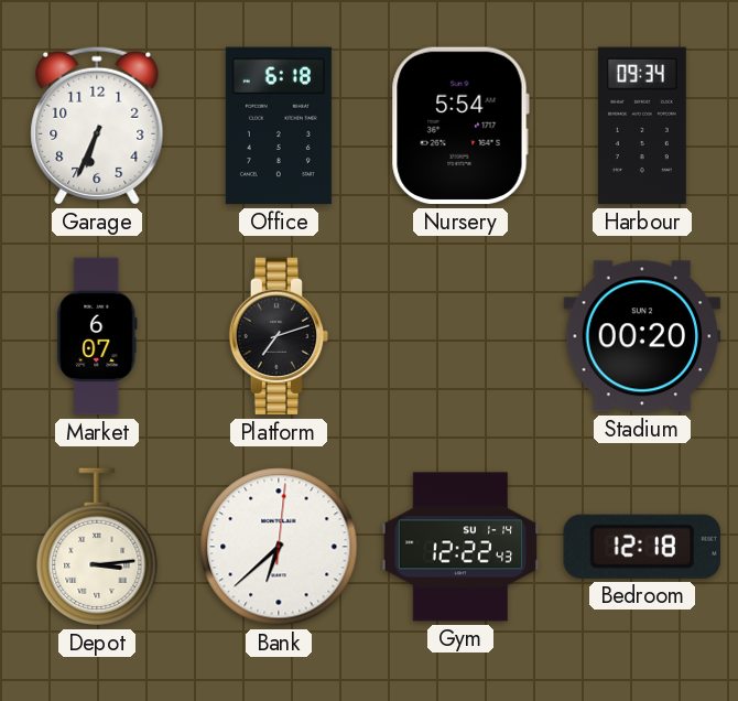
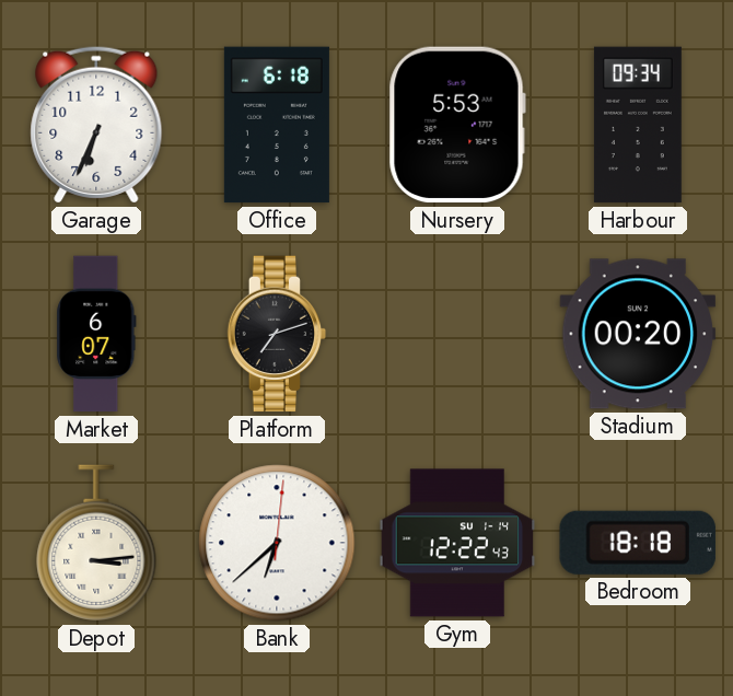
Nursery: 5:54 -> 5:53 (457, 125)
Bedroom: 12:18 -> 18:18 (638, 543)
